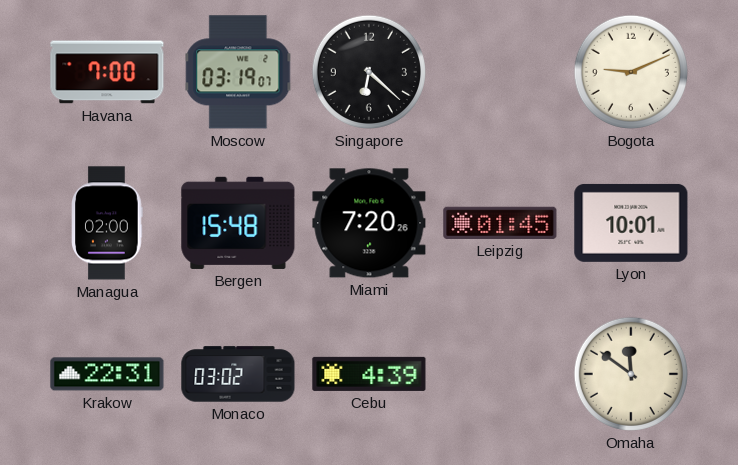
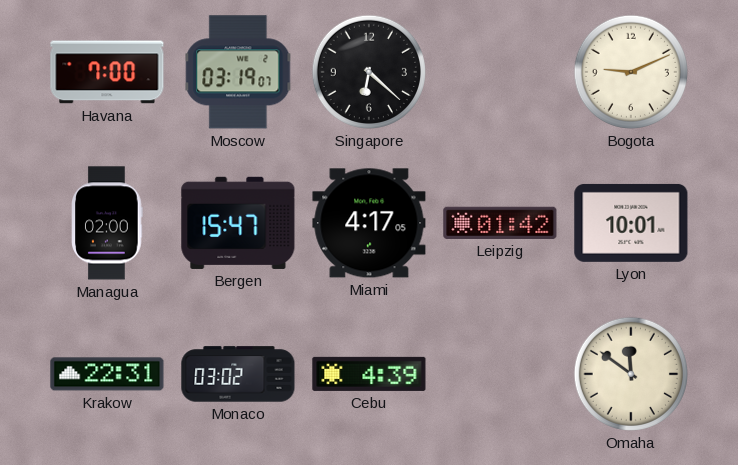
Bergen: 15:48 -> 15:47 (238, 223)
Miami: 7:20 -> 4:17 (369, 223)
Leipzig: 01:45 -> 01:42 (500, 223)
